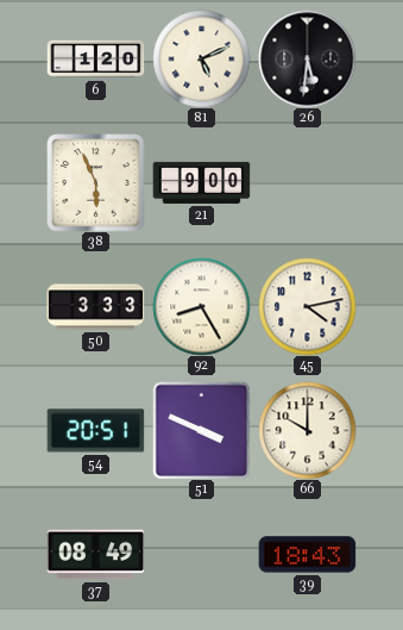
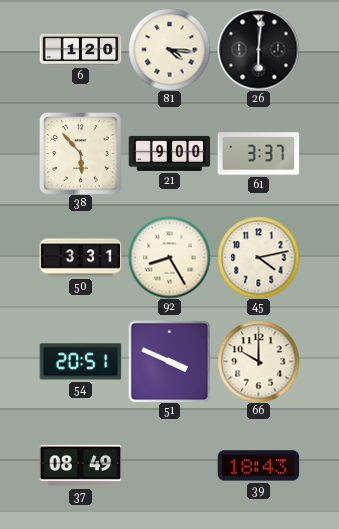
81: 5:11 -> 4:16 (169, 49)
26: 5:31 -> 6:01 (258, 49)
38: 5:56 -> 5:53 (80, 153)
61: none -> 3:37 (258, 154)
50: 3:33 -> 3:31 (80, 258)
